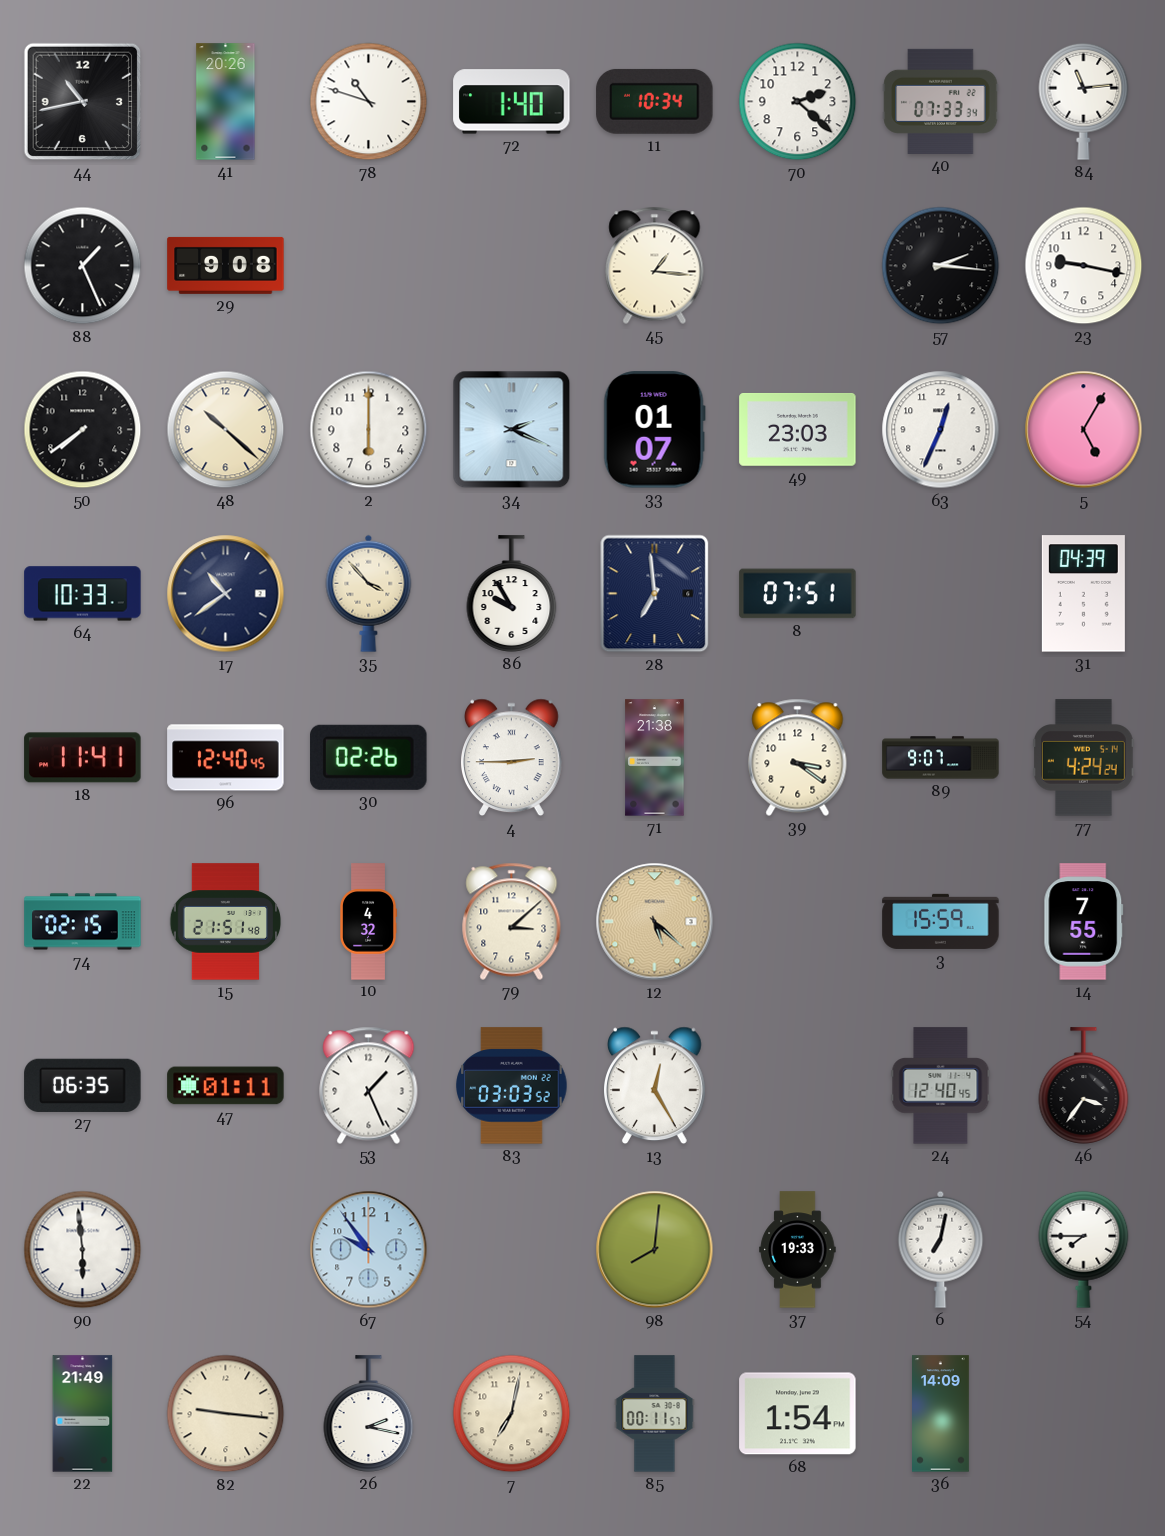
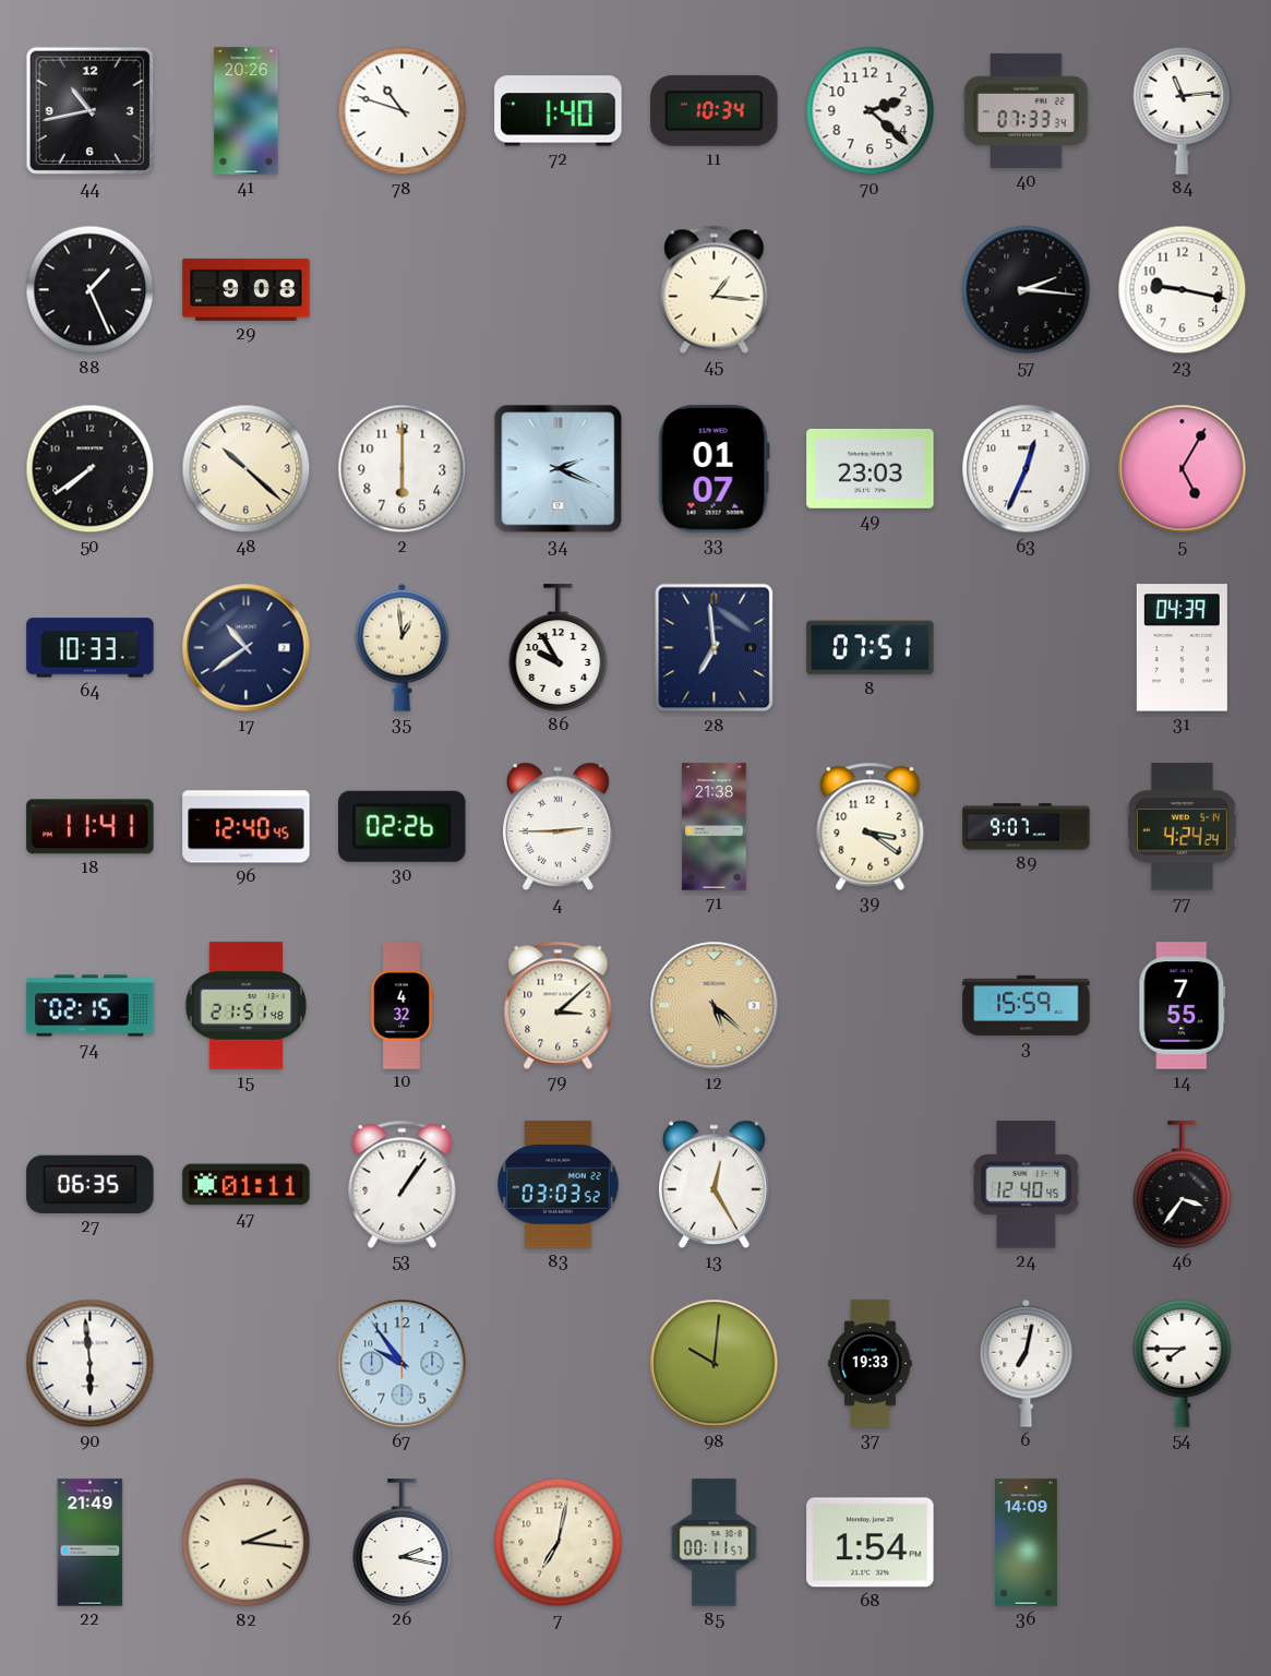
35: 3:53 -> 12:59 (403, 647)
53: 1:26 -> 1:06 (403, 1184)
98: 8:01 -> 10:01 (715, 1364)
82: 9:16 -> 2:16 (247, 1543)
